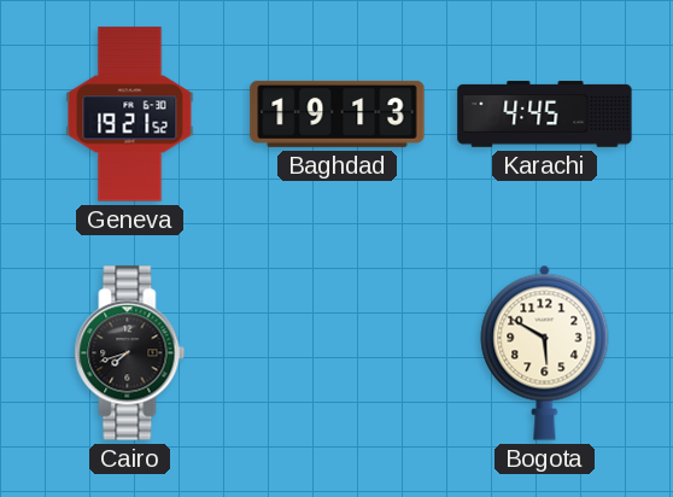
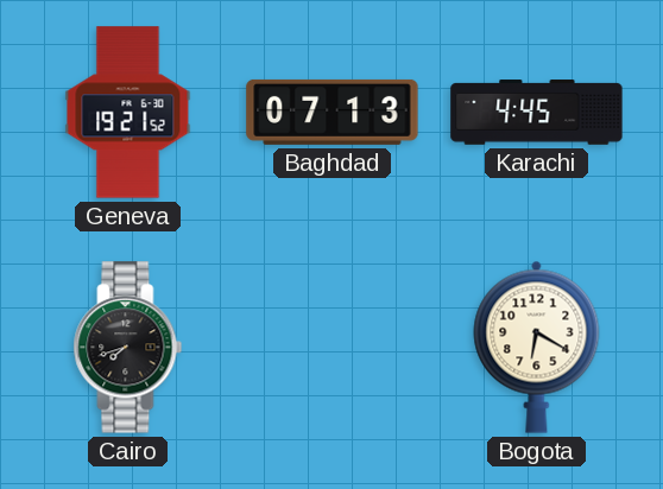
Baghdad: 19:13 -> 07:13 (333, 112)
Bogota: 5:50 -> 6:20 (537, 347)
